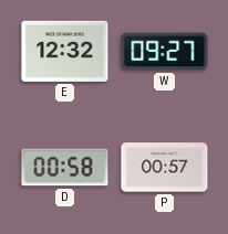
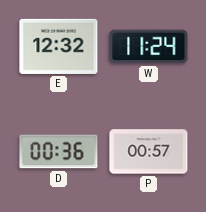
W: 09:27 -> 11:24 (149, 47)
D: 00:58 -> 00:36 (59, 152)
